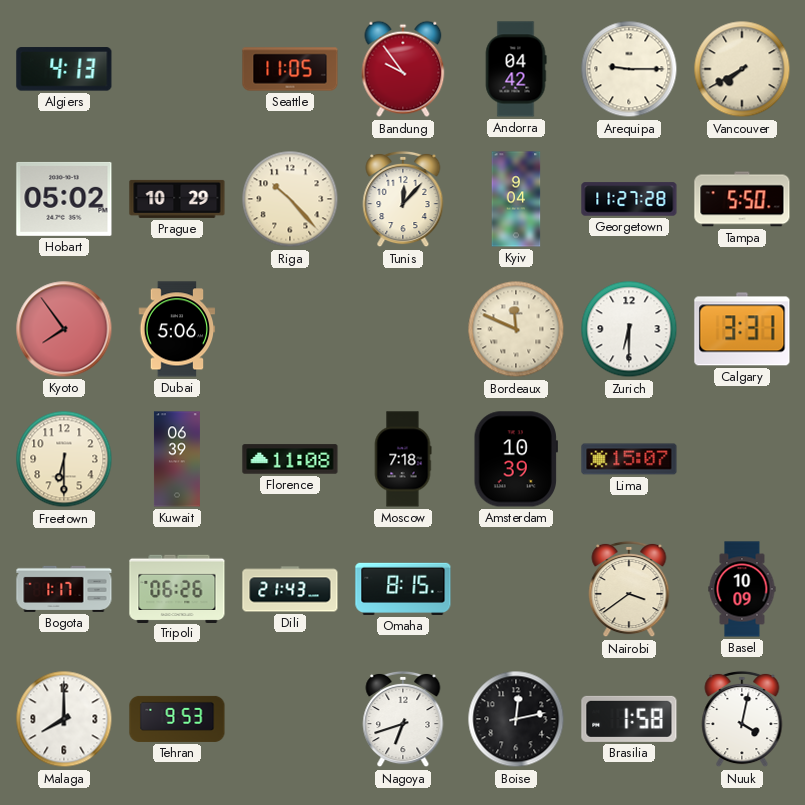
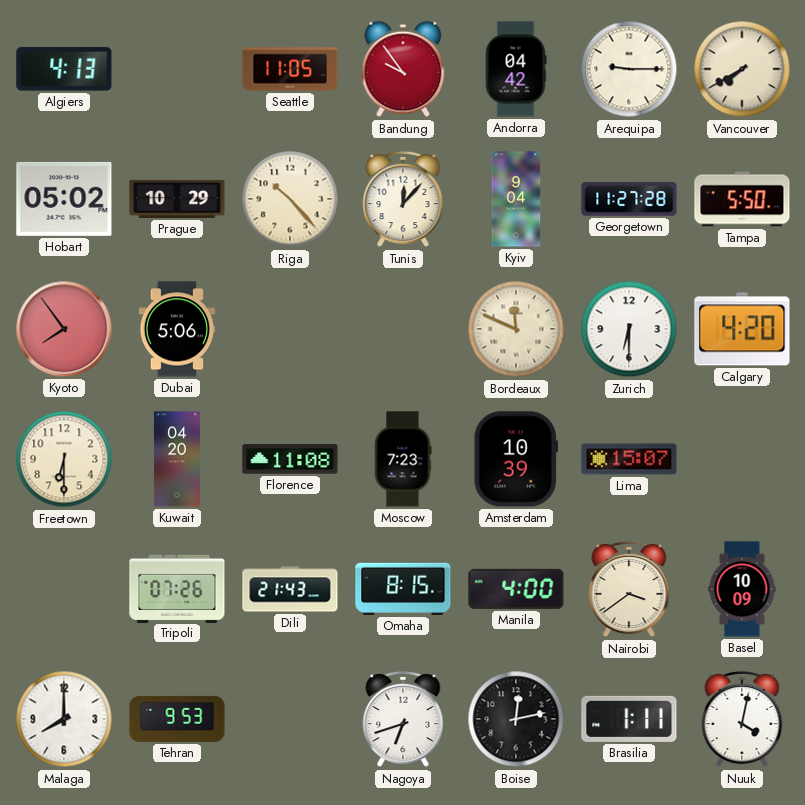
Calgary: 3:31 -> 4:20 (742, 329)
Kuwait: 06:39 -> 04:20 (177, 459)
Moscow: 7:18 -> 7:23 (403, 459)
Bogota: 1:17 -> none (64, 589)
Tripoli: 06:26 -> 07:26 (177, 588)
Manila: none -> 4:00 (516, 589)
Brasilia: 1:58 -> 1:11 (629, 719)
